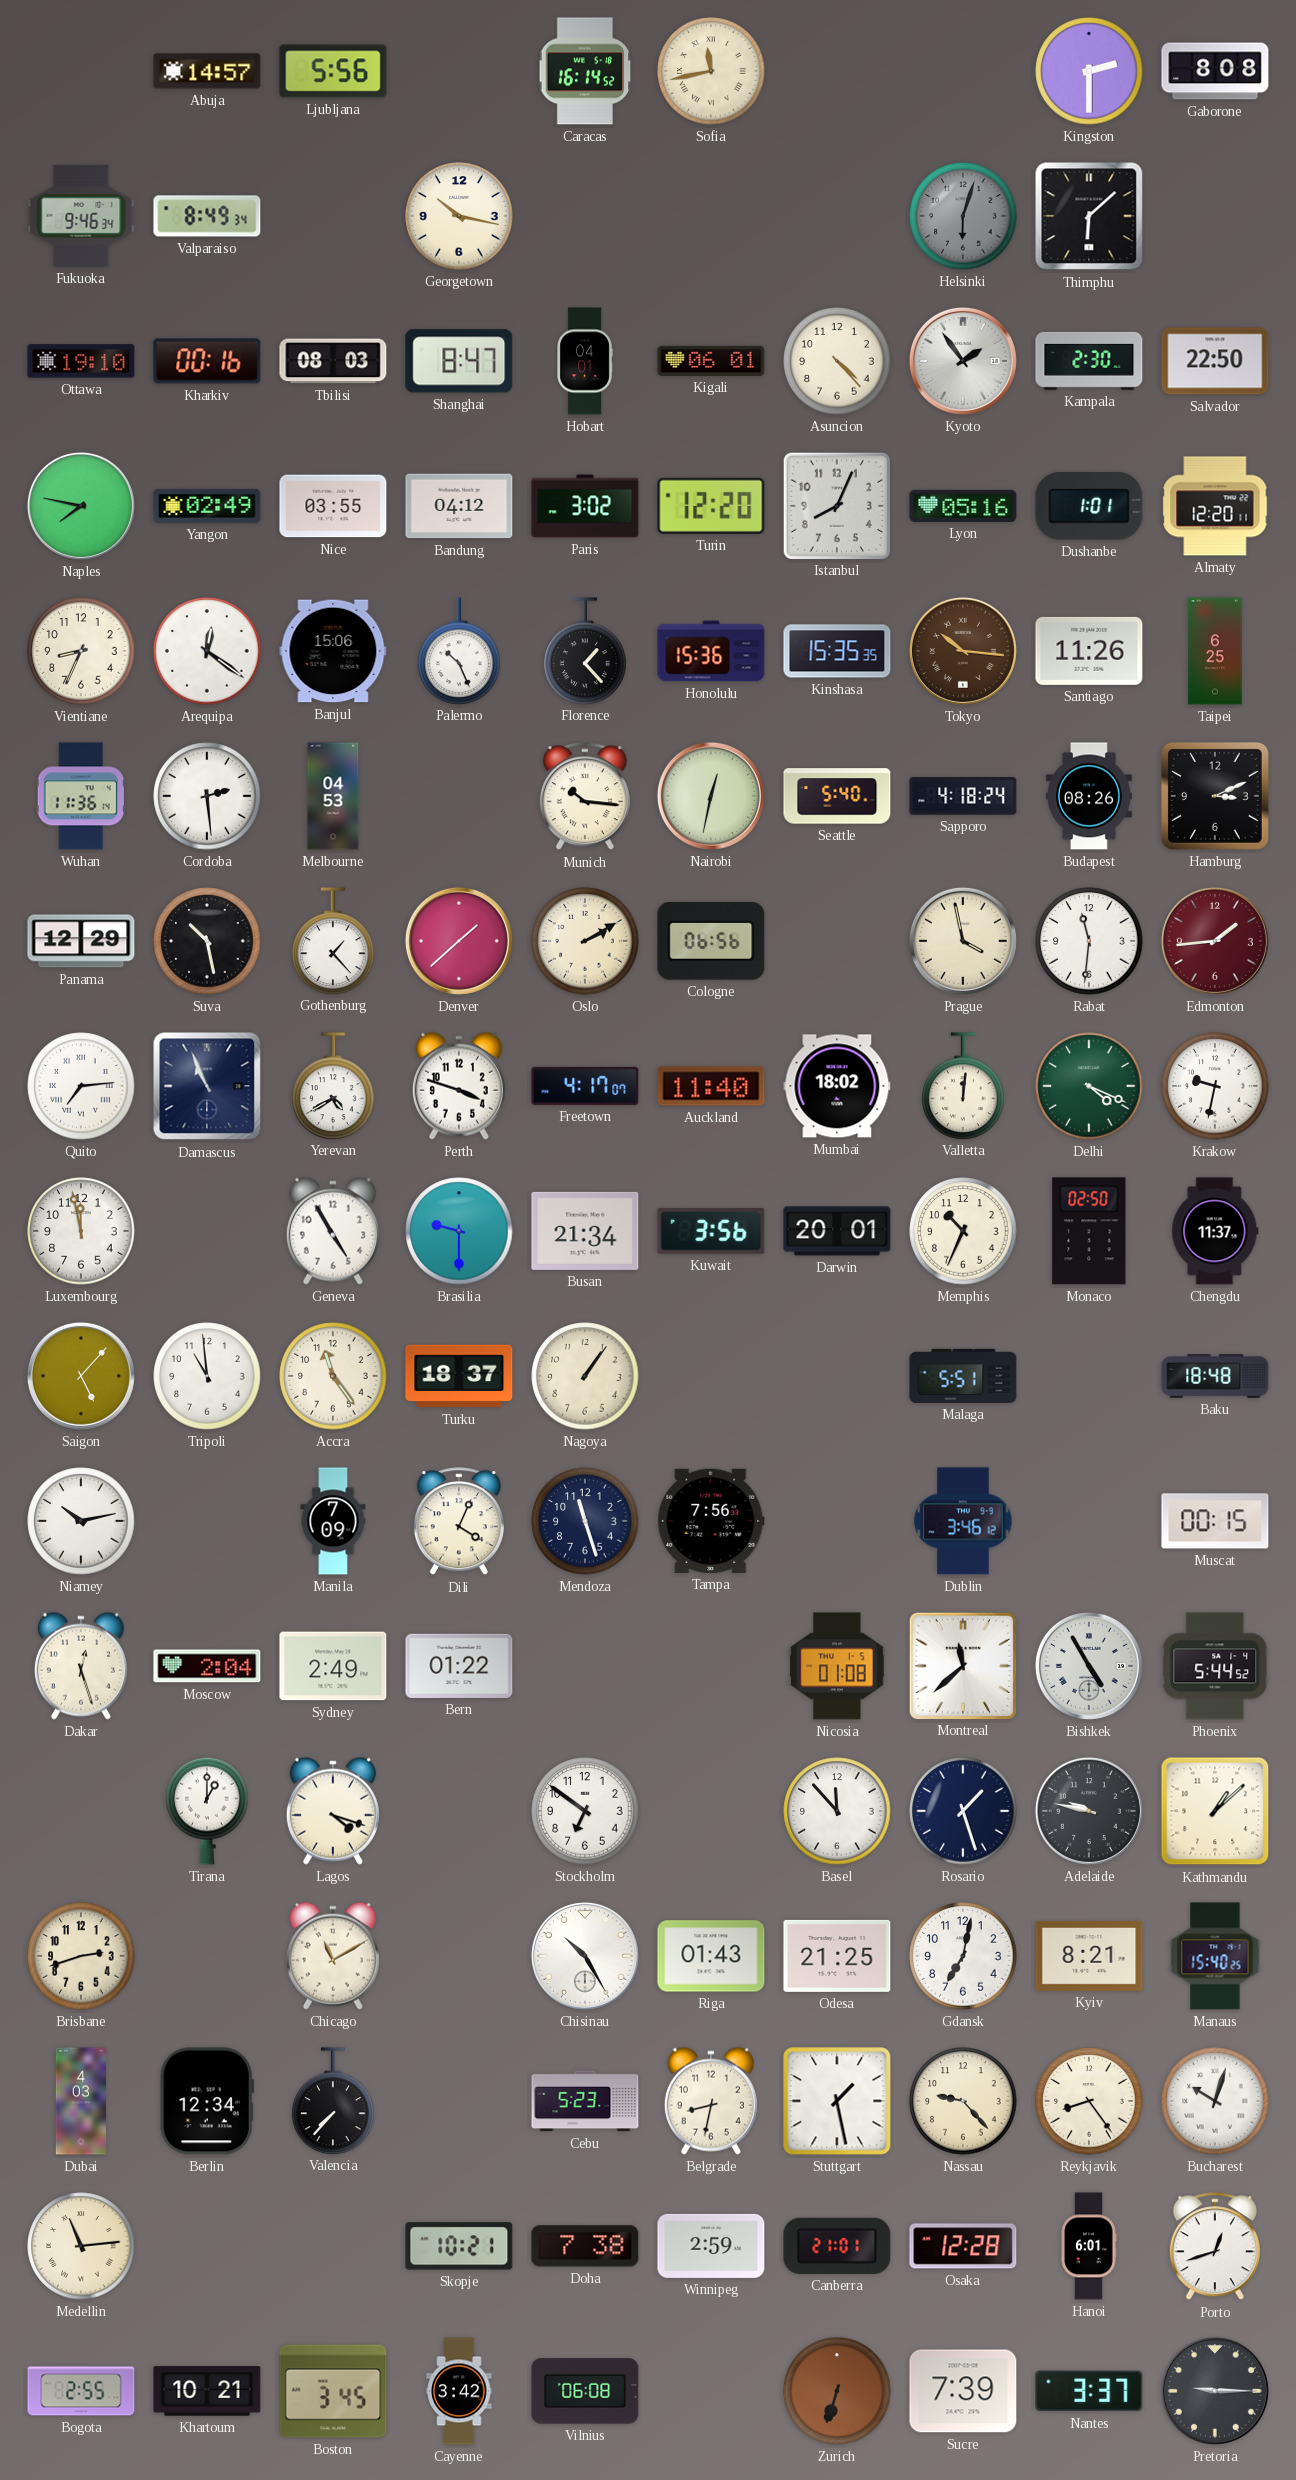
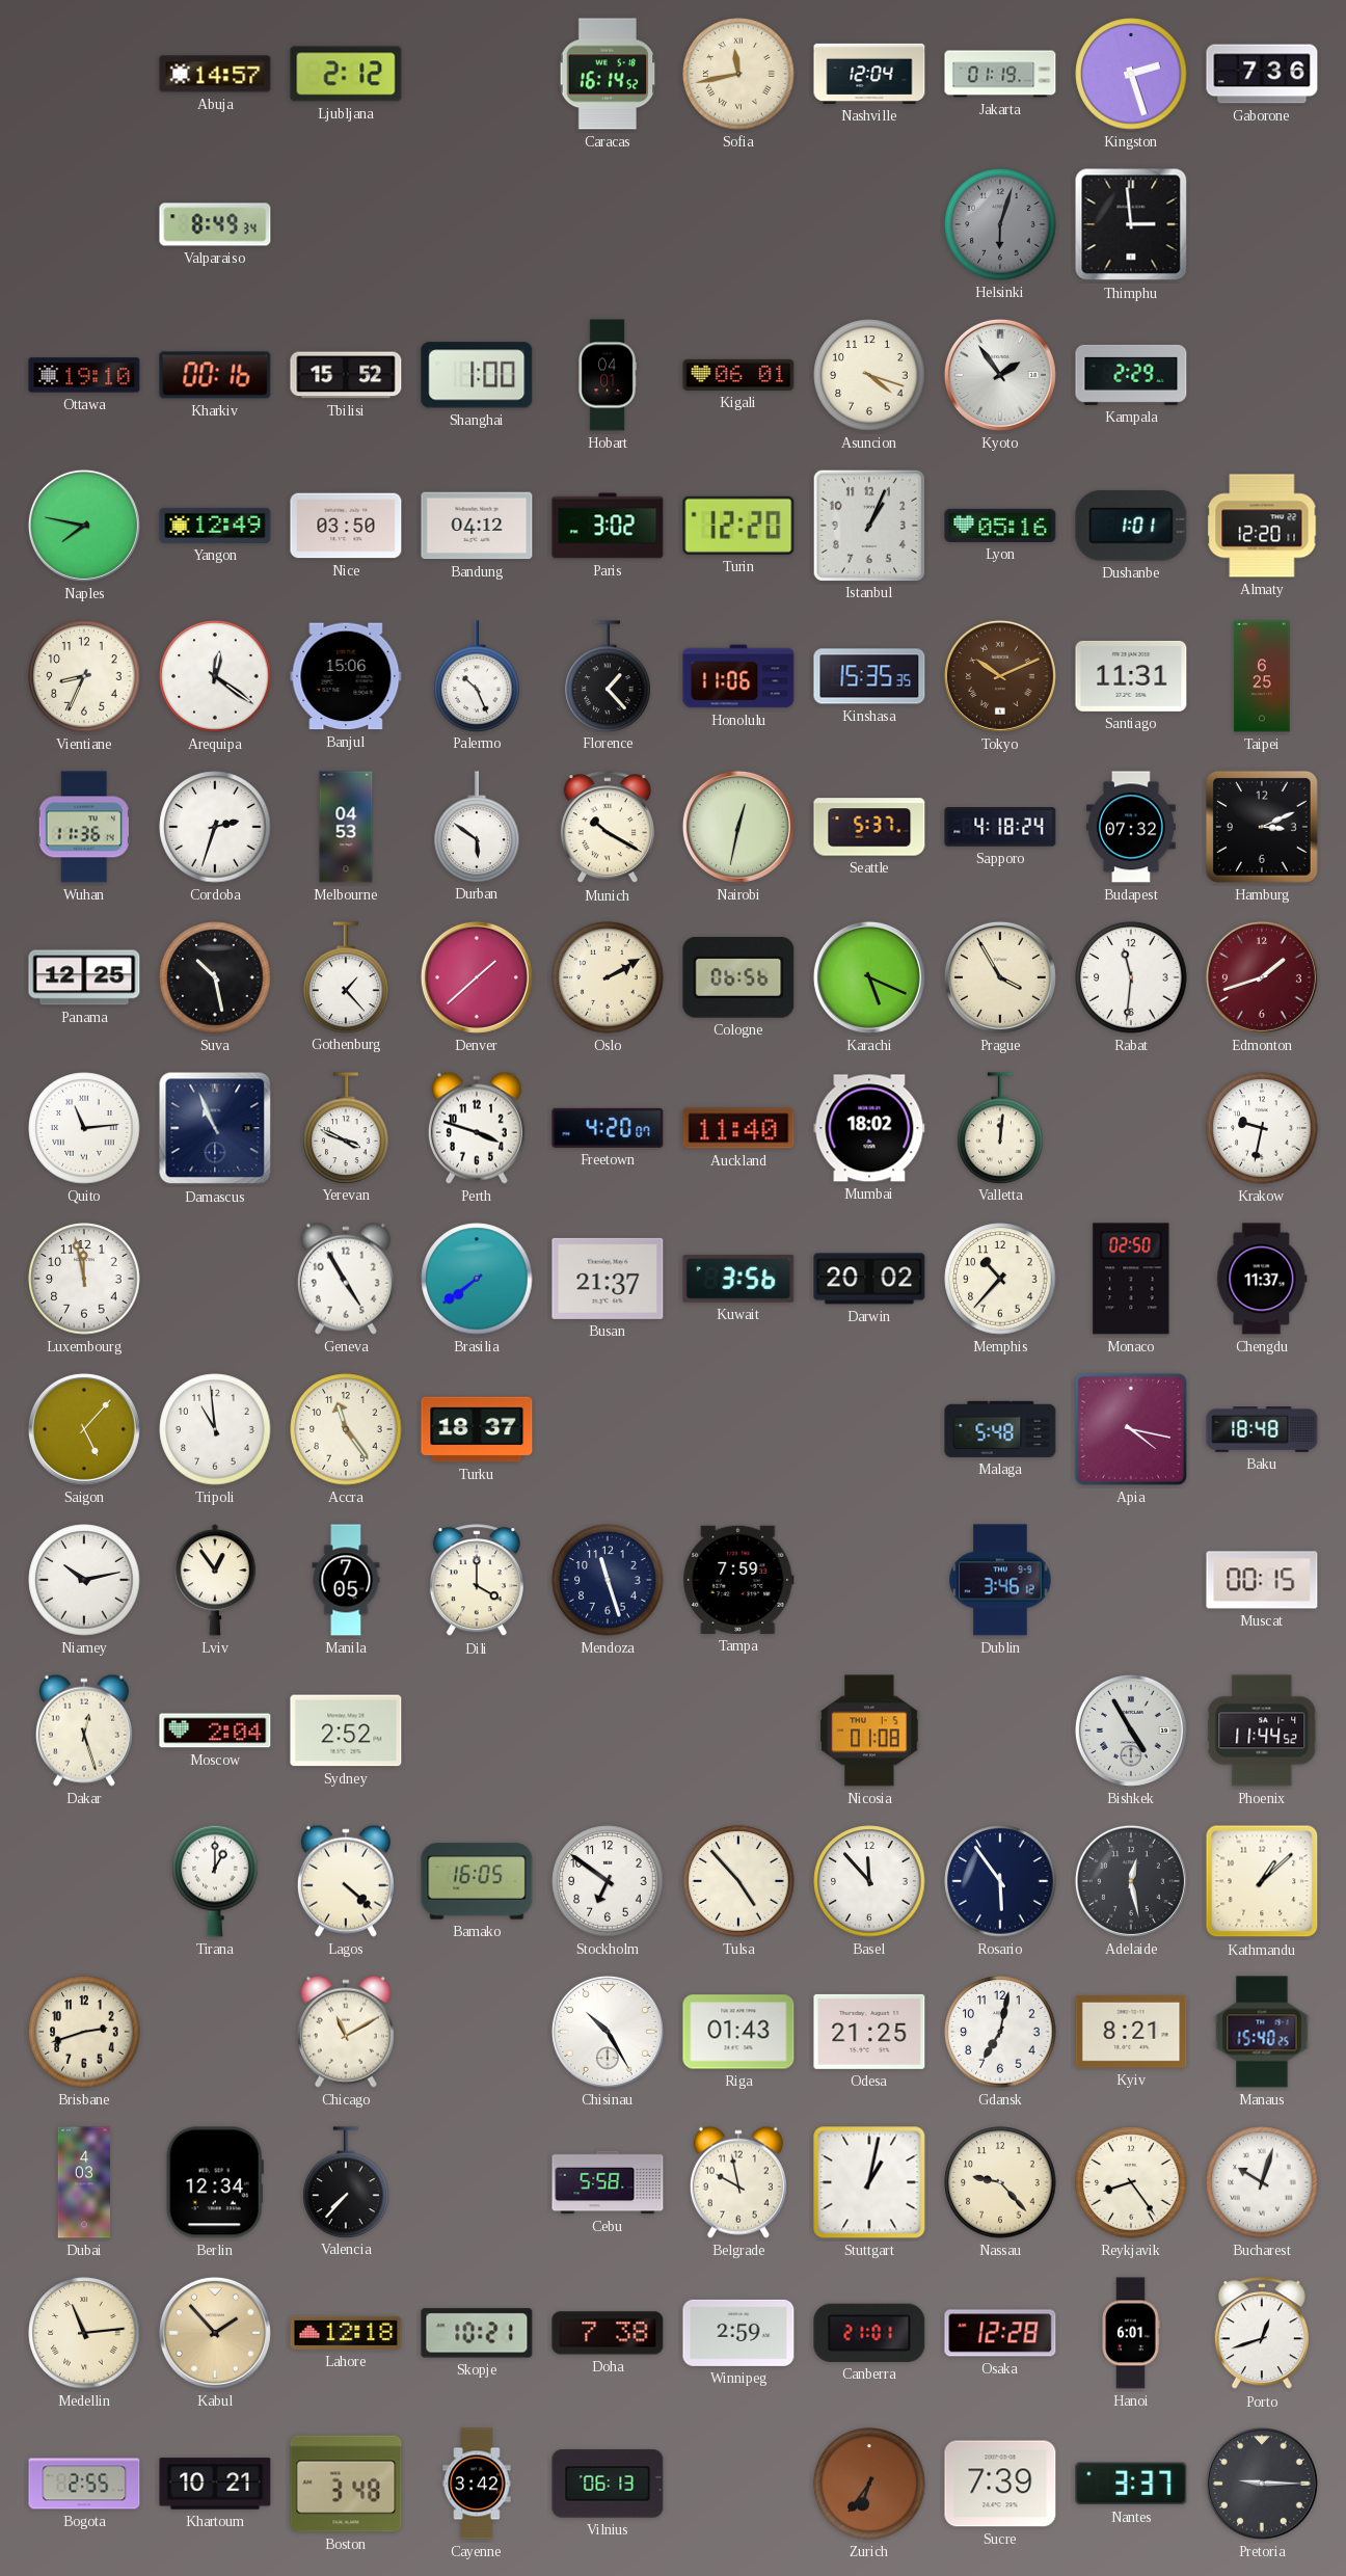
Ljubljana: 5:56 -> 2:12 (346, 74)
Nashville: none -> 12:04 (869, 74)
Jakarta: none -> 01:19 (1000, 74)
Kingston: 2:30 -> 2:27 (1131, 74)
Gaborone: 8:08 -> 7:36 (1262, 74)
Fukuoka: 9:46 -> none (81, 216)
Georgetown: 10:17 -> none (459, 216)
Thimphu: 6:08 -> 2:59 (1131, 224)
Tbilisi: 08:03 -> 15:52 (346, 375)
Shanghai: 8:47 -> 1:00 (477, 375)
Asuncion: 4:23 -> 4:18 (869, 375)
Kampala: 2:30 -> 2:29 (1131, 375)
Salvador: 22:50 -> none (1215, 361)
Yangon: 02:49 -> 12:49 (215, 526)
Nice: 03:55 -> 03:50 (346, 526)
Istanbul: 8:04 -> 1:04 (868, 525)
Honolulu: 15:36 -> 11:06 (738, 676)
Tokyo: 10:16 -> 10:11 (1000, 676)
Santiago: 11:26 -> 11:31 (1131, 676)
Cordoba: 2:29 -> 2:33 (215, 827)
Durban: none -> 5:51 (477, 827)
Munich: 10:16 -> 10:20 (608, 828)
Seattle: 5:40 -> 5:37 (869, 827)
Budapest: 08:26 -> 07:32 (1131, 827)
Panama: 12:29 -> 12:25 (84, 977)
Karachi: none -> 5:19 (869, 977)
Prague: 3:58 -> 3:55 (1000, 977)
Edmonton: 1:44 -> 1:42 (1262, 977)
Quito: 7:14 -> 11:14 (84, 1128)
Yerevan: 4:40 -> 3:49 (346, 1128)
Freetown: 4:17 -> 4:20 (608, 1128)
Delhi: 4:19 -> none (1089, 1086)
Brasilia: 9:30 -> 7:39 (477, 1279)
Busan: 21:34 -> 21:37 (608, 1279)
Darwin: 20:01 -> 20:02 (869, 1279)
Memphis: 10:34 -> 10:37 (1000, 1279)
Nagoya: 1:06 -> none (585, 1376)
Malaga: 5:51 -> 5:48 (1000, 1429)
Apia: none -> 4:17 (1131, 1429)
Lviv: none -> 12:54 (215, 1580)
Manila: 7:09 -> 7:05 (346, 1580)
Dili: 4:04 -> 4:00 (477, 1581)
Tampa: 7:56 -> 7:59 (738, 1580)
Sydney: 2:49 -> 2:52 (346, 1730)
Bern: 01:22 -> none (459, 1666)
Montreal: 11:38 -> none (962, 1665)
Phoenix: 5:44 -> 11:44 (1262, 1730)
Lagos: 4:18 -> 4:22 (346, 1881)
Bamako: none -> 16:05 (477, 1881)
Tulsa: none -> 4:53 (738, 1881)
Rosario: 1:27 -> 5:54 (1000, 1881)
Adelaide: 9:47 -> 12:28 (1131, 1881)
Cebu: 5:23 -> 5:58 (608, 2182)
Belgrade: 8:32 -> 9:58 (738, 2182)
Stuttgart: 1:28 -> 1:02 (869, 2182)
Kabul: none -> 1:53 (215, 2333)
Lahore: none -> 12:18 (346, 2333)
Boston: 3:45 -> 3:48 (346, 2484)
Vilnius: 06:08 -> 06:13 (608, 2484)
Zurich: 6:33 -> 6:36 (869, 2484)
